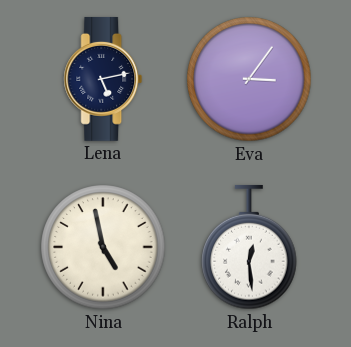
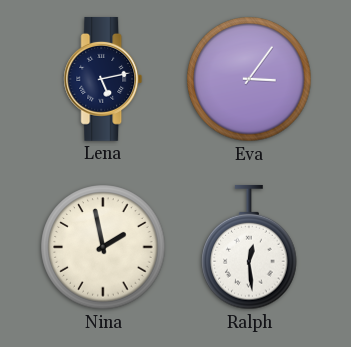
Nina: 4:58 -> 1:58 (103, 247)
